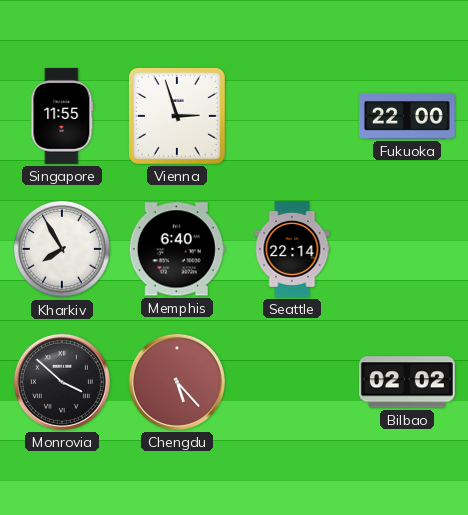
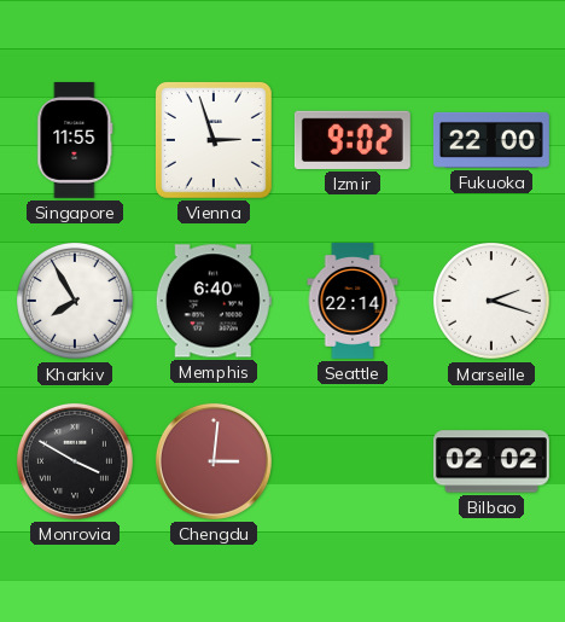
Izmir: none -> 9:02 (353, 140)
Marseille: none -> 2:18 (491, 301)
Monrovia: 3:52 -> 3:50 (75, 461)
Chengdu: 5:23 -> 3:01 (214, 461)
